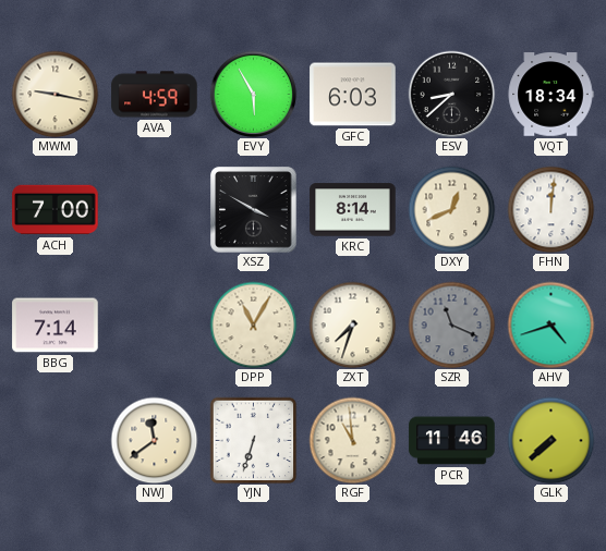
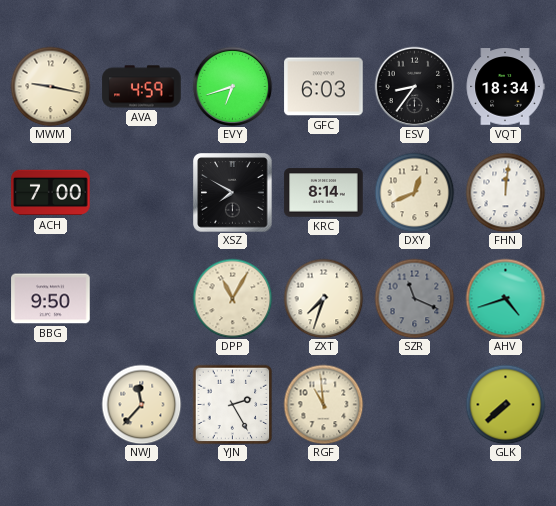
EVY: 5:55 -> 6:42 (232, 86)
ESV: 8:38 -> 8:36 (414, 86)
XSZ: 3:50 -> 7:50 (233, 193)
BBG: 7:14 -> 9:50 (51, 299)
NWJ: 11:39 -> 11:37 (141, 404)
YJN: 6:33 -> 2:25 (232, 404)
PCR: 11:46 -> none (452, 441)
